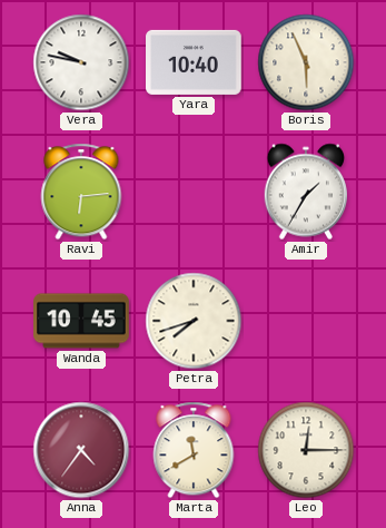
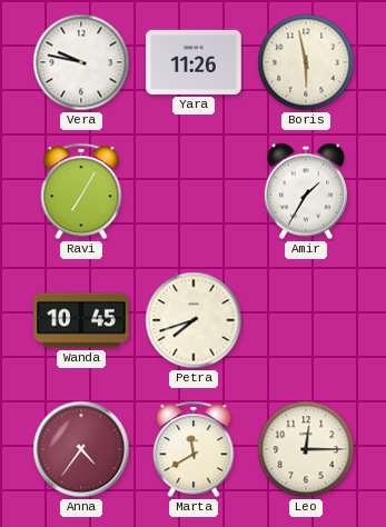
Yara: 10:40 -> 11:26 (195, 62)
Boris: 5:56 -> 5:58 (306, 62)
Ravi: 6:14 -> 7:05 (81, 191)
